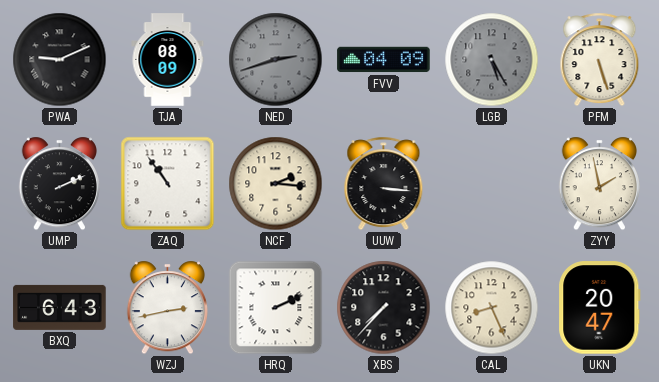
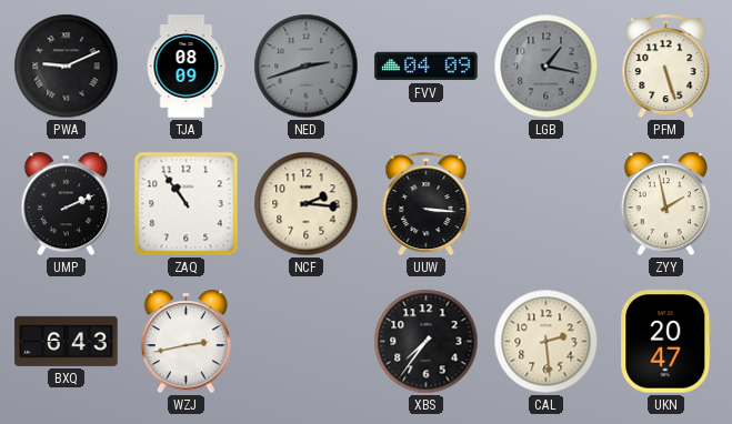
LGB: 5:25 -> 1:17 (547, 67)
HRQ: 2:11 -> none (276, 308)
XBS: 7:37 -> 7:36 (427, 342)
CAL: 8:26 -> 2:29 (547, 342)
